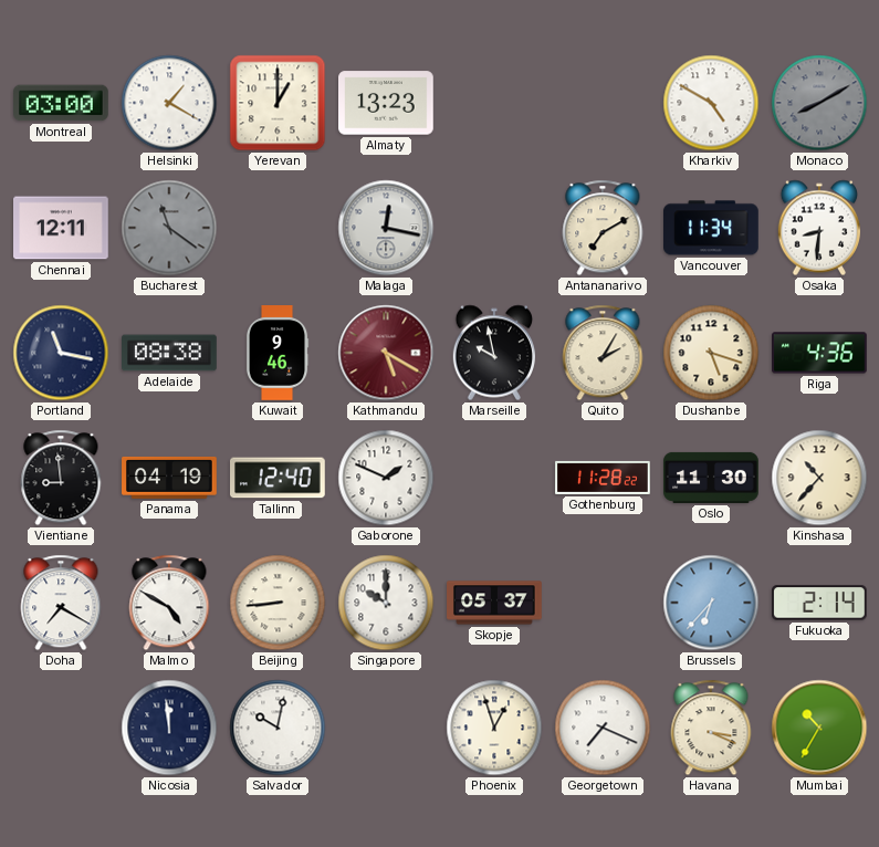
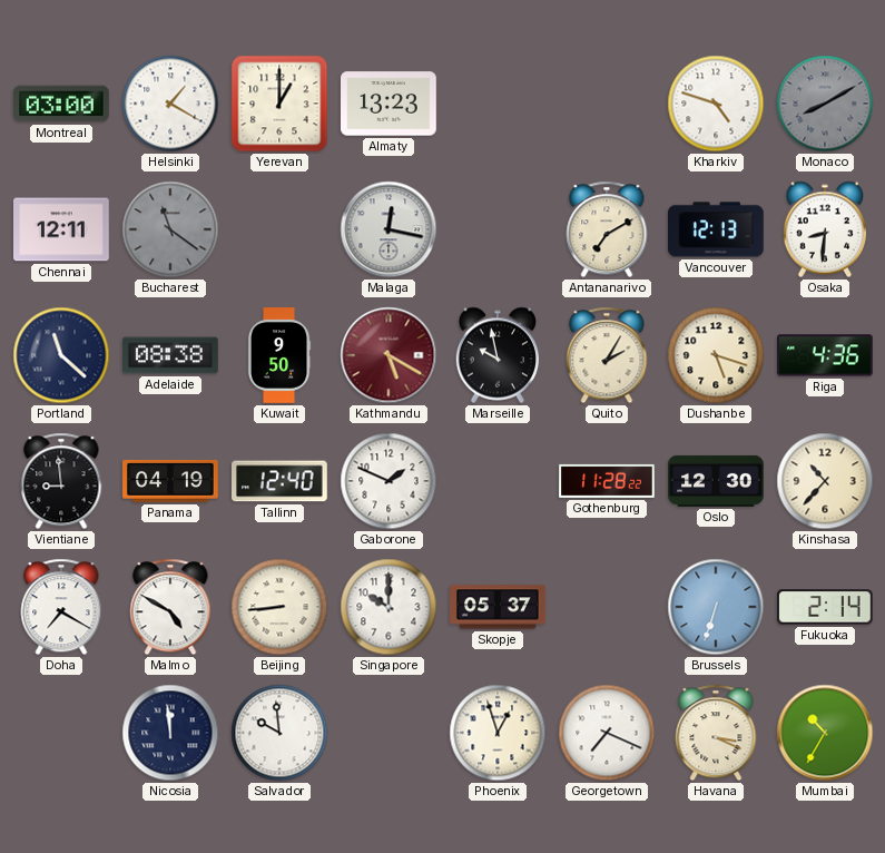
Kharkiv: 4:50 -> 4:48 (716, 104)
Vancouver: 11:34 -> 12:13 (717, 229)
Portland: 11:17 -> 11:22 (61, 355)
Kuwait: 9:46 -> 9:50 (279, 355)
Oslo: 11:30 -> 12:30 (716, 481)
Brussels: 6:37 -> 6:33 (716, 607)
Salvador: 10:02 -> 9:59 (279, 733)
